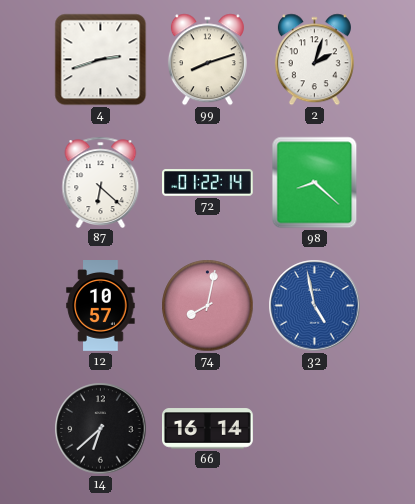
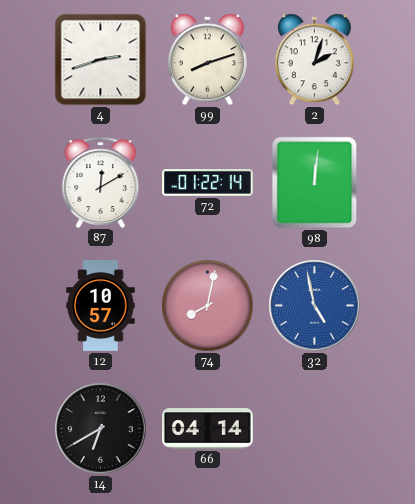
87: 6:22 -> 12:10 (101, 182)
98: 8:22 -> 12:01 (315, 183)
14: 6:38 -> 6:40 (101, 429)
66: 16:14 -> 04:14 (208, 429)
